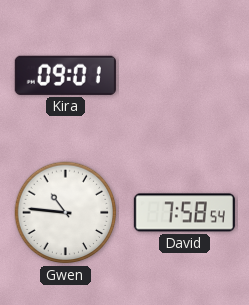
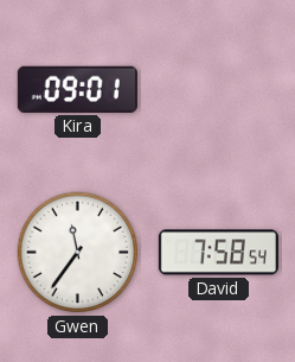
Gwen: 10:46 -> 11:36 (78, 253)
